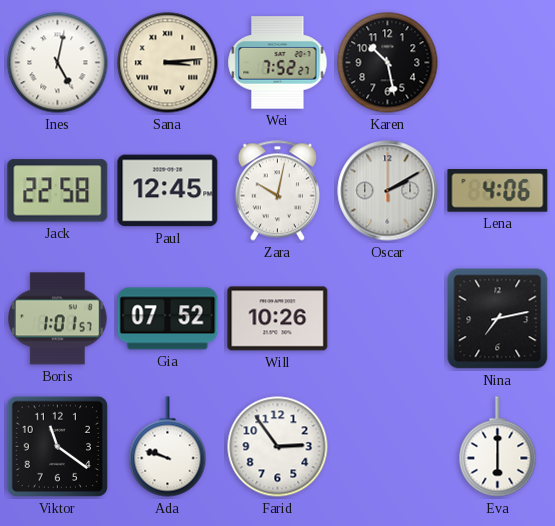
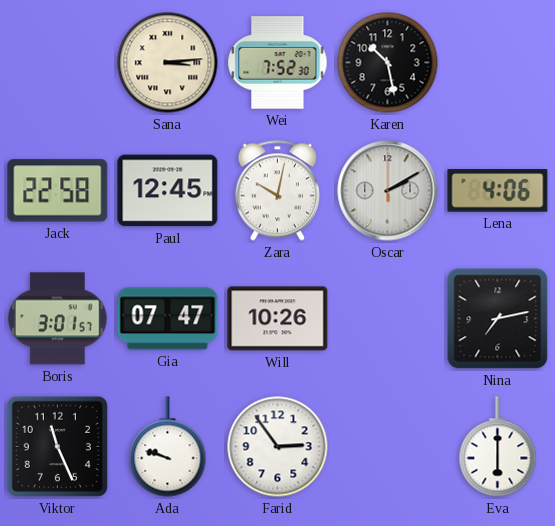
Ines: 5:02 -> none (58, 63)
Wei: 7:52:27 -> 7:52:30 (278, 63)
Boris: 1:01 -> 3:01 (58, 319)
Gia: 07:52 -> 07:47 (168, 319)
Viktor: 11:21 -> 11:26 (57, 446)
